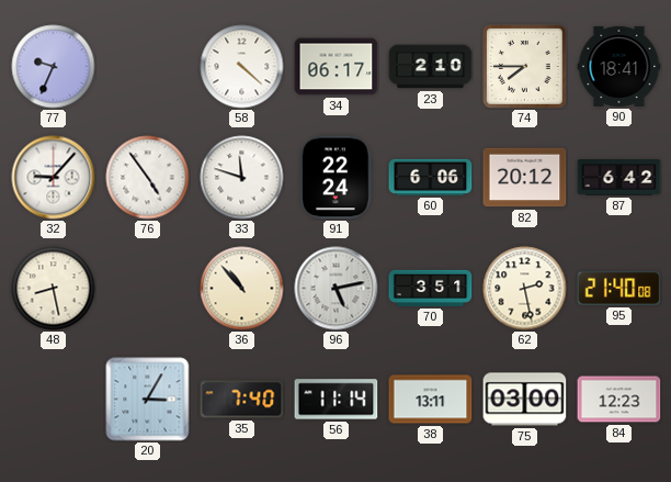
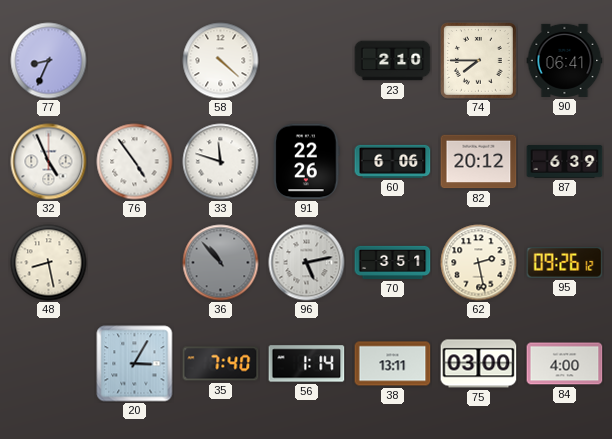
77: 9:34 -> 8:34 (49, 61)
34: 06:17 -> none (337, 67)
90: 18:41 -> 06:41 (565, 60)
32: 9:07 -> 4:56 (49, 162)
91: 22:24 -> 22:26 (307, 162)
87: 6:42 -> 6:39 (565, 162)
36 dial: cream -> grey (221, 263)
95: 21:40 -> 09:26 (565, 263)
56: 11:14 -> 1:14 (307, 364)
84: 12:23 -> 4:00 (565, 364)
